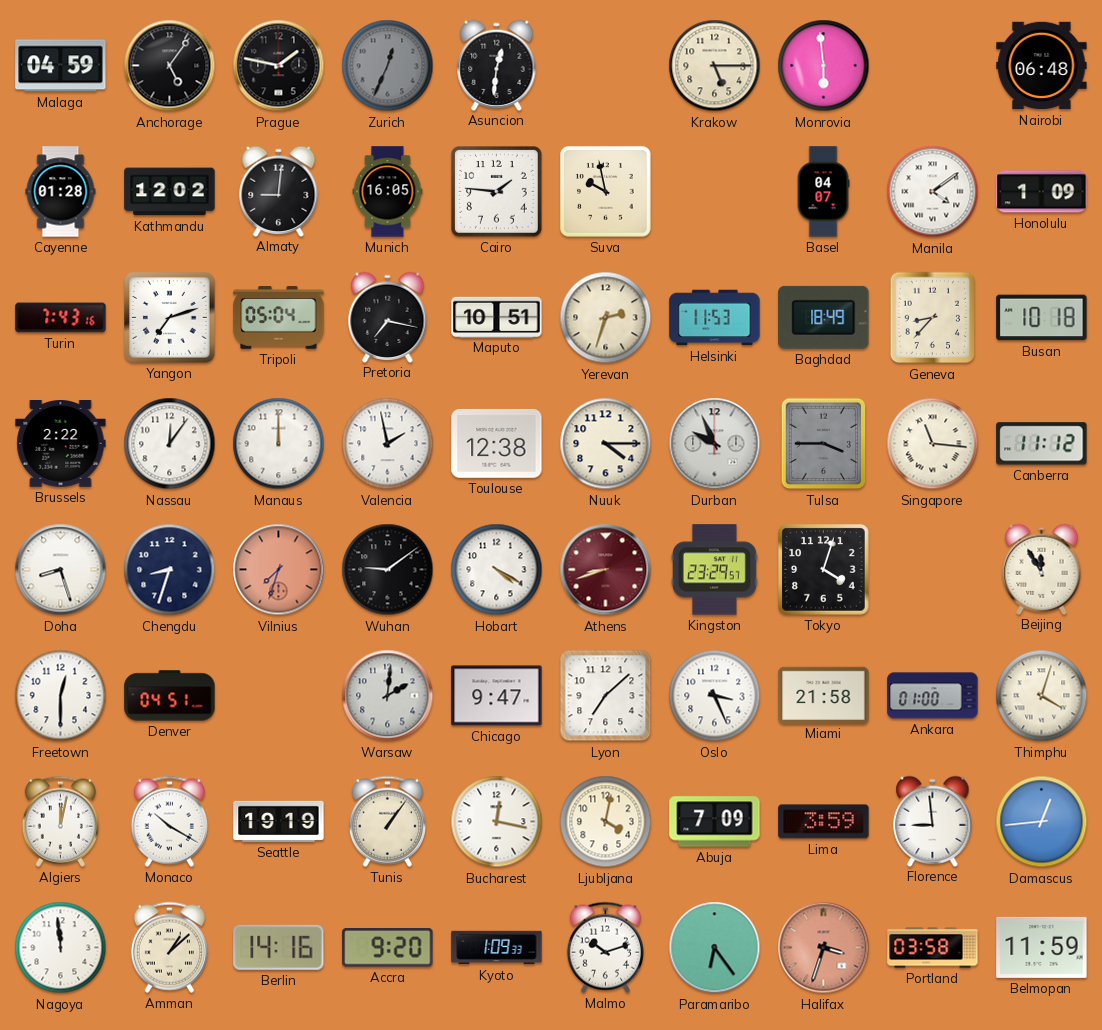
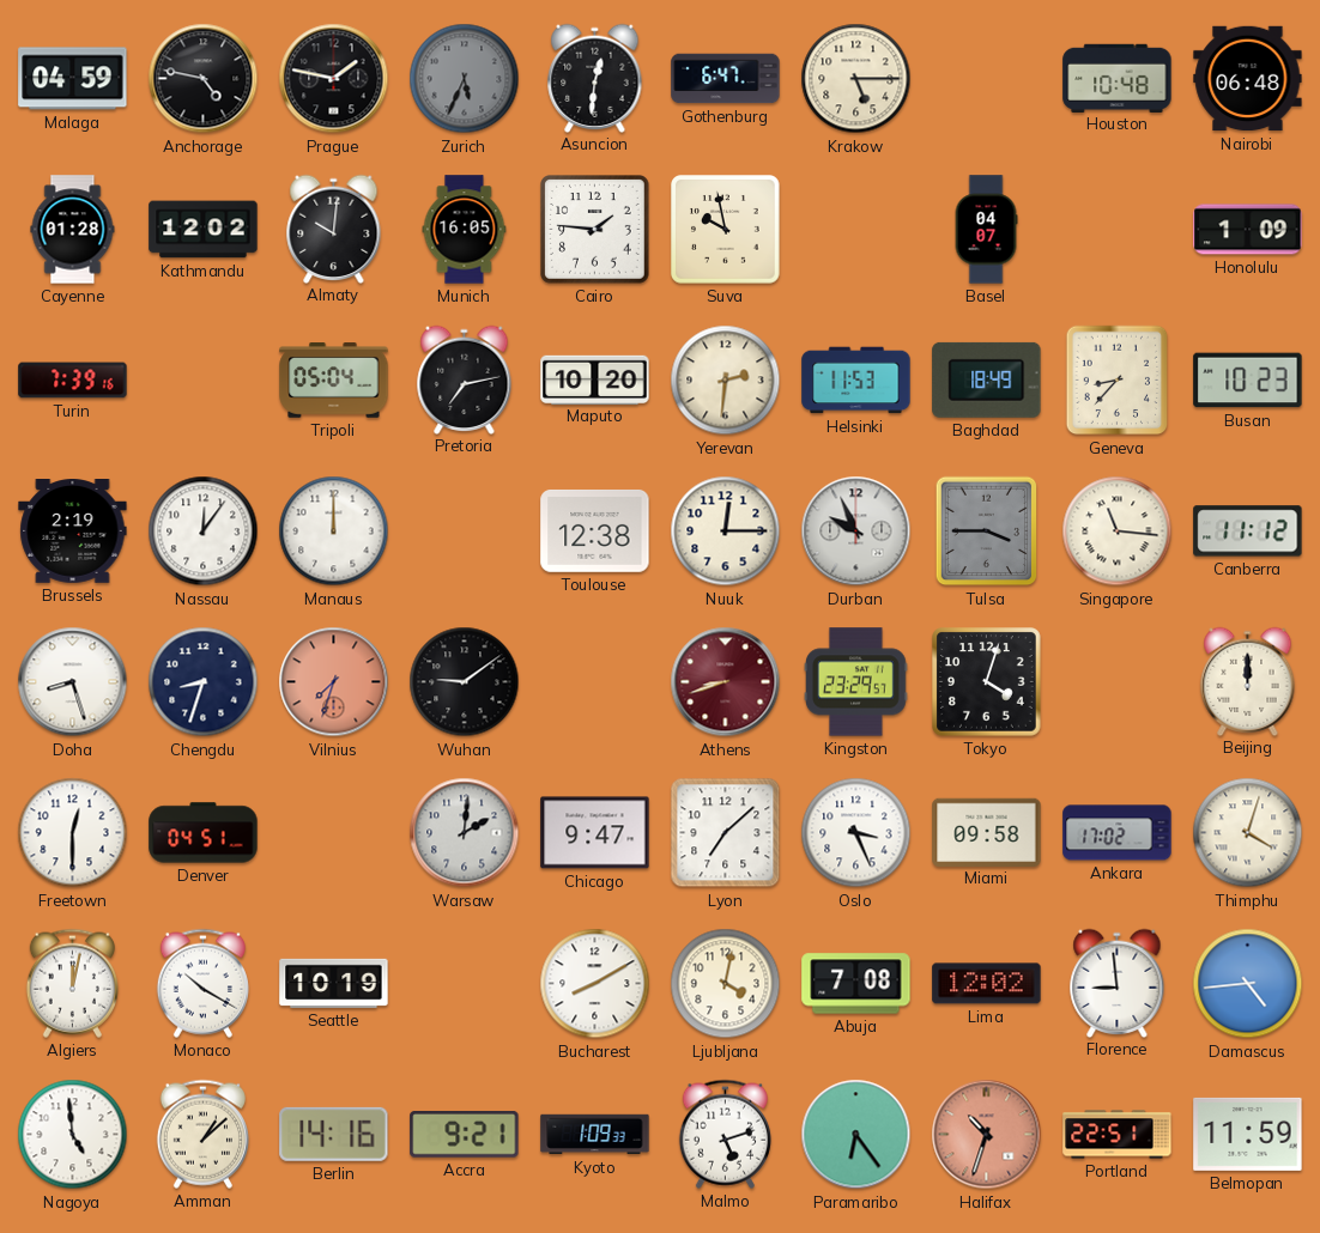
Anchorage: 5:06 -> 4:47 (204, 79)
Zurich: 12:34 -> 5:34 (465, 79)
Gothenburg: none -> 6:47 (726, 79)
Monrovia: 5:59 -> none (824, 66)
Houston: none -> 10:48 (1118, 78)
Almaty: 9:01 -> 10:01 (334, 229)
Manila: 4:09 -> none (933, 192)
Turin: 7:43 -> 7:39 (73, 381)
Yangon: 7:12 -> none (170, 318)
Pretoria: 7:17 -> 7:13 (465, 379)
Maputo: 10:51 -> 10:20 (595, 379)
Yerevan: 2:33 -> 2:31 (726, 381)
Busan: 10:18 -> 10:23 (1248, 381)
Brussels: 2:22 -> 2:19 (73, 532)
Valencia: 1:58 -> none (388, 444)
Nuuk: 4:15 -> 12:15 (726, 532)
Hobart: 4:20 -> none (497, 570)
Beijing: 11:55 -> 12:00 (1248, 681)
Miami: 21:58 -> 09:58 (987, 832)
Ankara: 01:00 -> 17:02 (1118, 833)
Seattle: 19:19 -> 10:19 (334, 983)
Tunis: 1:06 -> none (387, 821)
Bucharest: 12:17 -> 8:10 (595, 984)
Abuja: 7:09 -> 7:08 (856, 984)
Lima: 3:59 -> 12:02 (987, 984)
Damascus: 12:44 -> 4:44 (1248, 984)
Nagoya: 11:59 -> 4:59 (73, 1135)
Accra: 9:20 -> 9:21 (465, 1135)
Malmo: 10:12 -> 5:12 (725, 1134)
Halifax: 3:33 -> 10:33 (987, 1135)
Portland: 03:58 -> 22:51 (1118, 1135)
